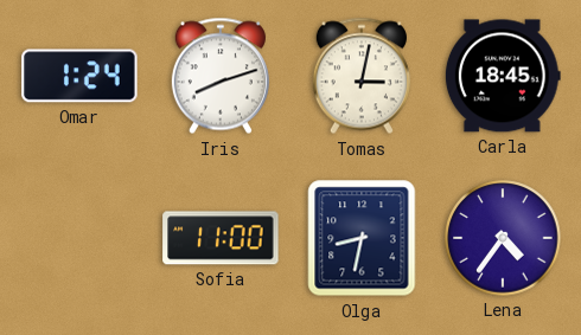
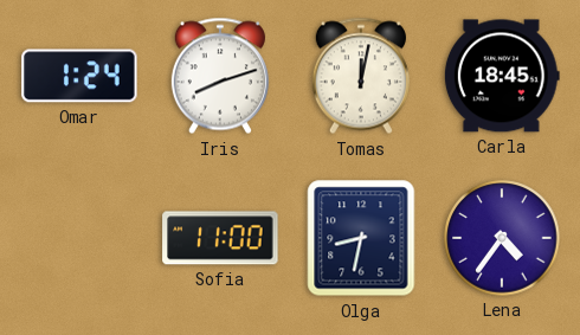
Tomas: 3:02 -> 12:02 (361, 76)
